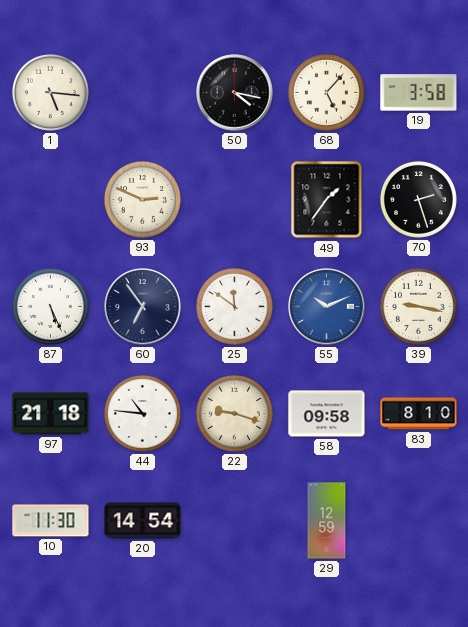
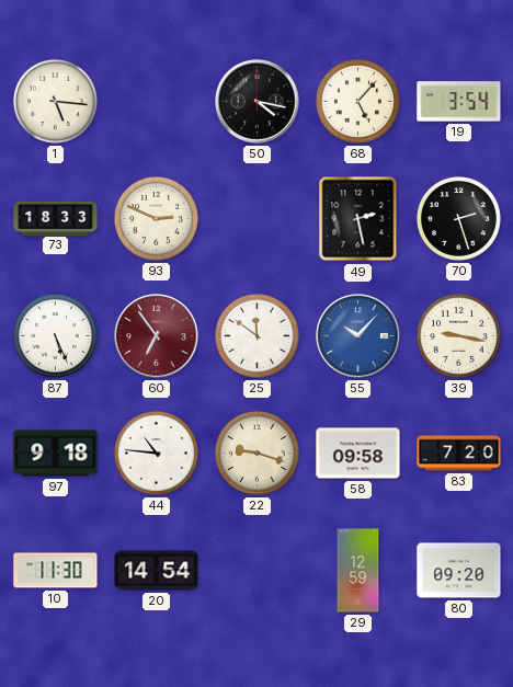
19: 3:58 -> 3:54 (459, 102)
73: none -> 18:33 (56, 218)
49: 1:36 -> 2:28 (358, 219)
60 dial: navy -> burgundy (157, 336)
55: 10:11 -> 10:07 (358, 336)
97: 21:18 -> 9:18 (56, 454)
83: 8:10 -> 7:20 (459, 454)
80: none -> 09:20 (459, 571)
